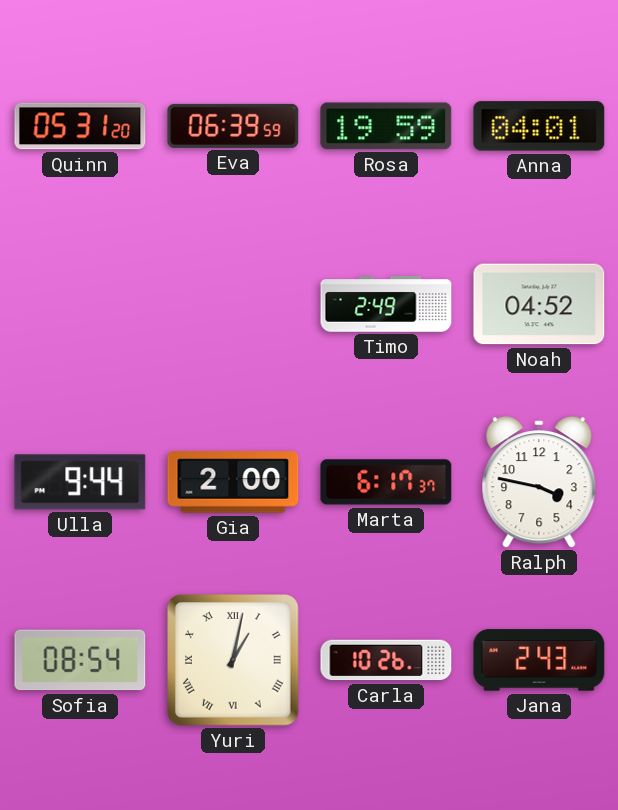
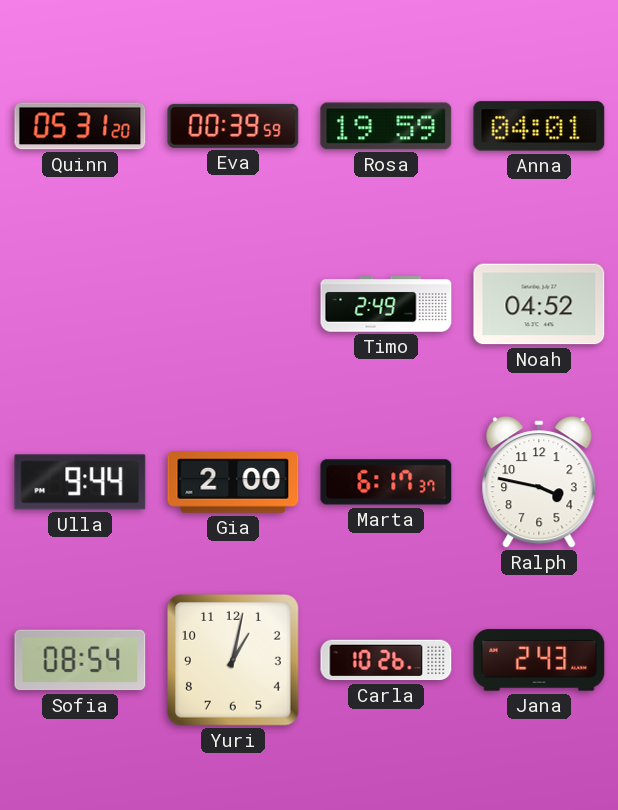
Eva: 06:39 -> 00:39 (233, 126)
Yuri numerals: Roman -> Arabic (233, 660)
